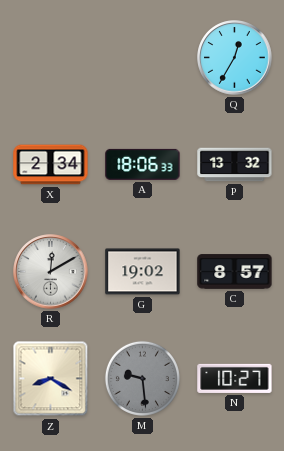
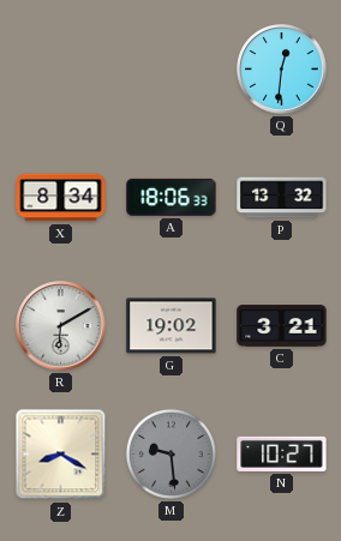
Q: 12:35 -> 12:31 (282, 70)
X: 2:34 -> 8:34 (61, 198)
R: 12:10 -> 6:10 (61, 326)
C: 8:57 -> 3:21 (282, 326)
